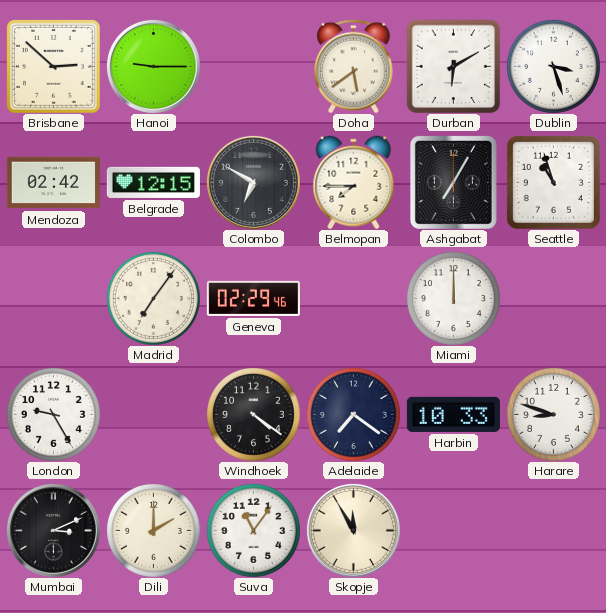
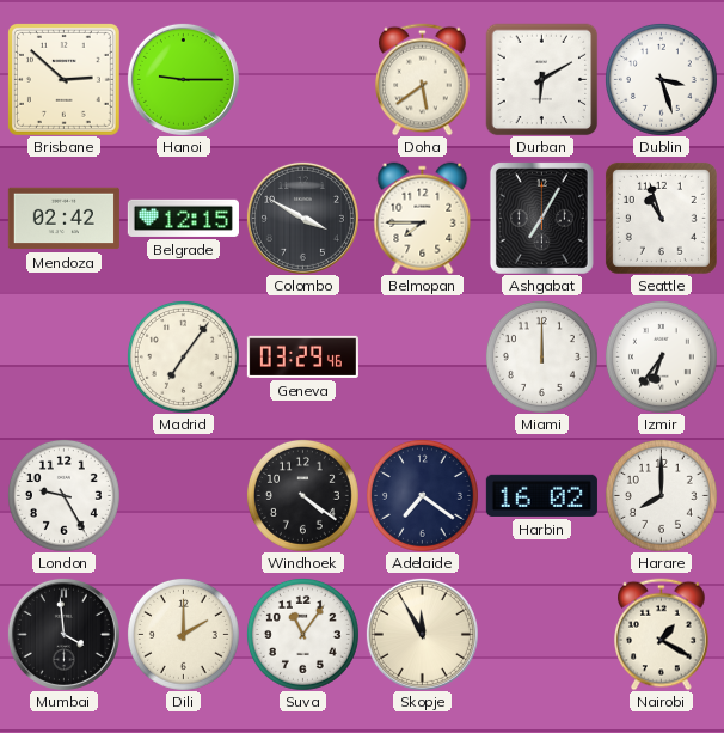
Colombo: 6:50 -> 3:50 (302, 218)
Geneva: 02:29 -> 03:29 (302, 356)
Izmir: none -> 6:36 (661, 356)
Harbin: 10:33 -> 16:02 (541, 495)
Harare: 8:48 -> 8:00 (661, 495)
Mumbai: 3:11 -> 3:59 (63, 634)
Nairobi: none -> 1:20 (662, 634)
